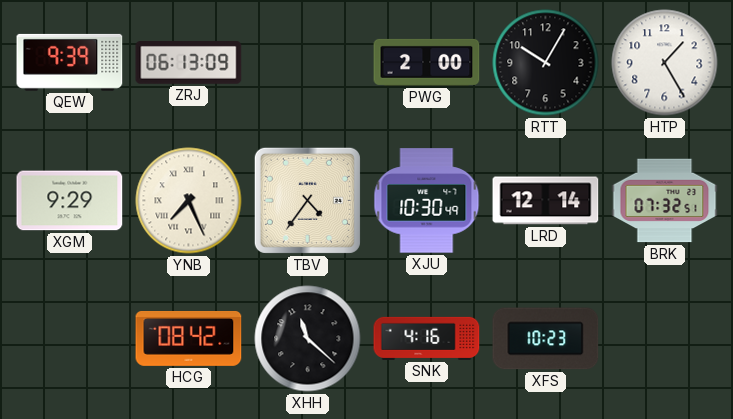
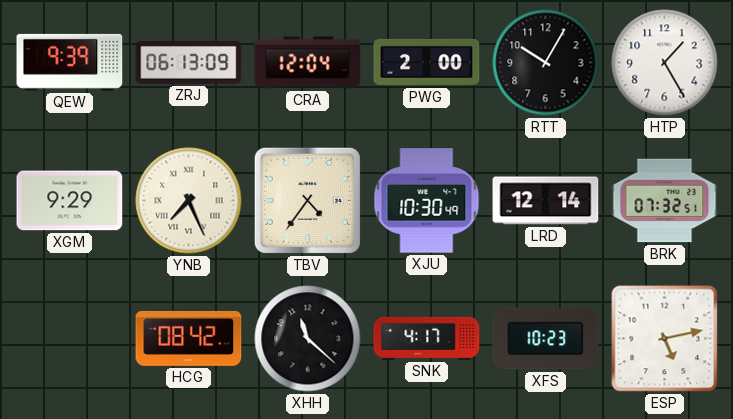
CRA: none -> 12:04 (308, 63)
SNK: 4:16 -> 4:17 (427, 338)
ESP: none -> 5:13 (665, 339)
